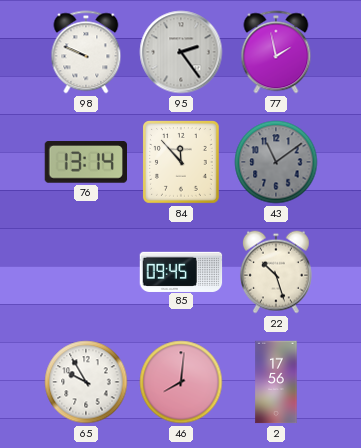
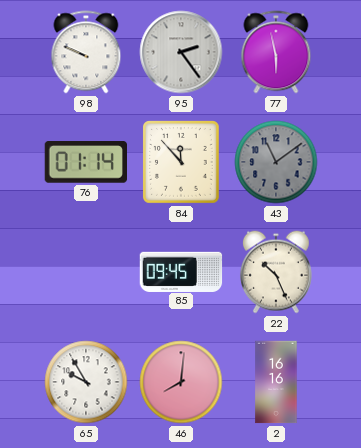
77: 1:58 -> 5:58 (276, 52)
76: 13:14 -> 01:14 (85, 162)
22: 10:27 -> 10:26 (276, 272)
2: 17:56 -> 16:16 (276, 382)
